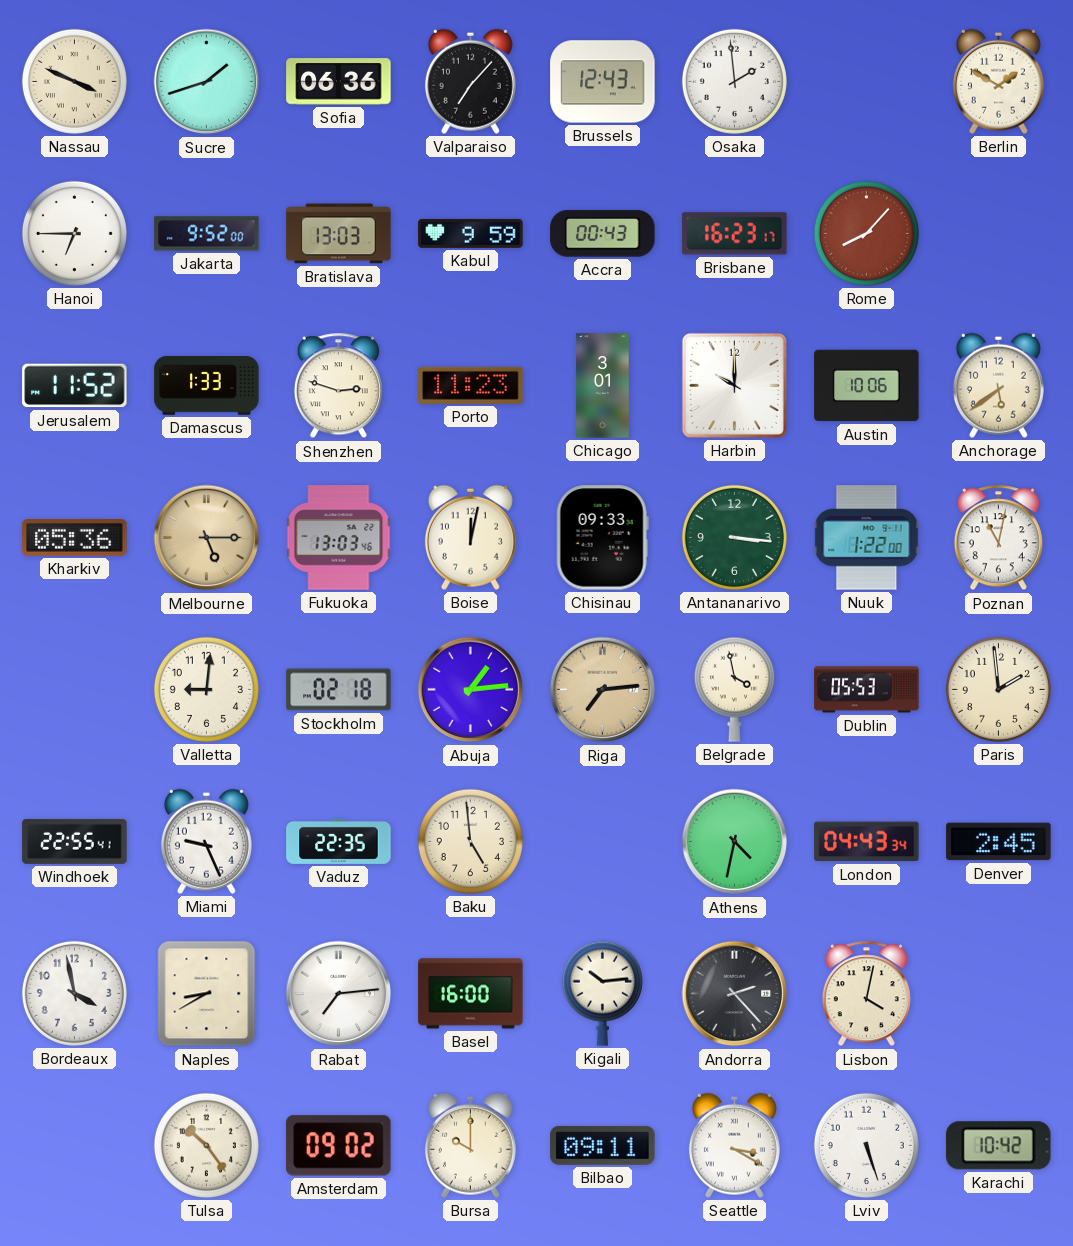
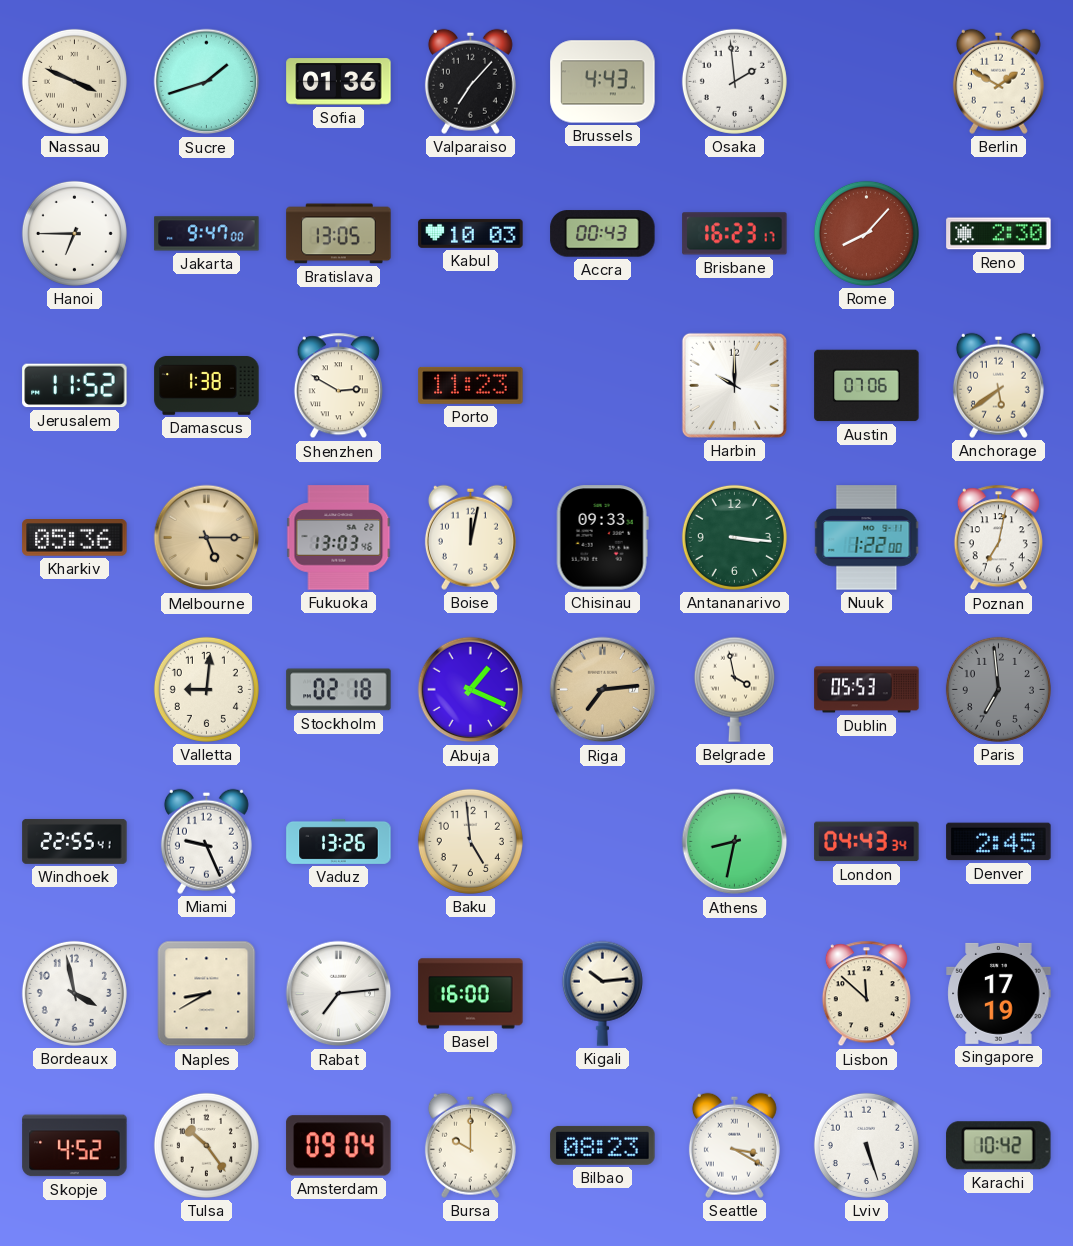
Sofia: 06:36 -> 01:36 (339, 82)
Brussels: 12:43 -> 4:43 (603, 82)
Jakarta: 9:52 -> 9:47 (207, 234)
Bratislava: 13:03 -> 13:05 (339, 234)
Kabul: 9:59 -> 10:03 (471, 233)
Reno: none -> 2:30 (999, 234)
Damascus: 1:33 -> 1:38 (207, 386)
Shenzhen: 2:48 -> 2:50 (338, 386)
Chicago: 3:01 -> none (603, 386)
Austin: 10:06 -> 07:06 (867, 386)
Poznan: 11:02 -> 7:02 (998, 538)
Abuja: 1:14 -> 1:19 (471, 690)
Paris: 1:59 -> 6:59 (998, 689)
Paris dial: cream -> grey (998, 689)
Vaduz: 22:35 -> 13:26 (339, 841)
Athens: 4:32 -> 8:32 (735, 842)
Andorra: 2:23 -> none (735, 994)
Lisbon: 4:02 -> 11:52 (866, 994)
Singapore: none -> 17:19 (999, 993)
Skopje: none -> 4:52 (75, 1146)
Amsterdam: 09:02 -> 09:04 (339, 1146)
Bilbao: 09:11 -> 08:23 (603, 1145)
